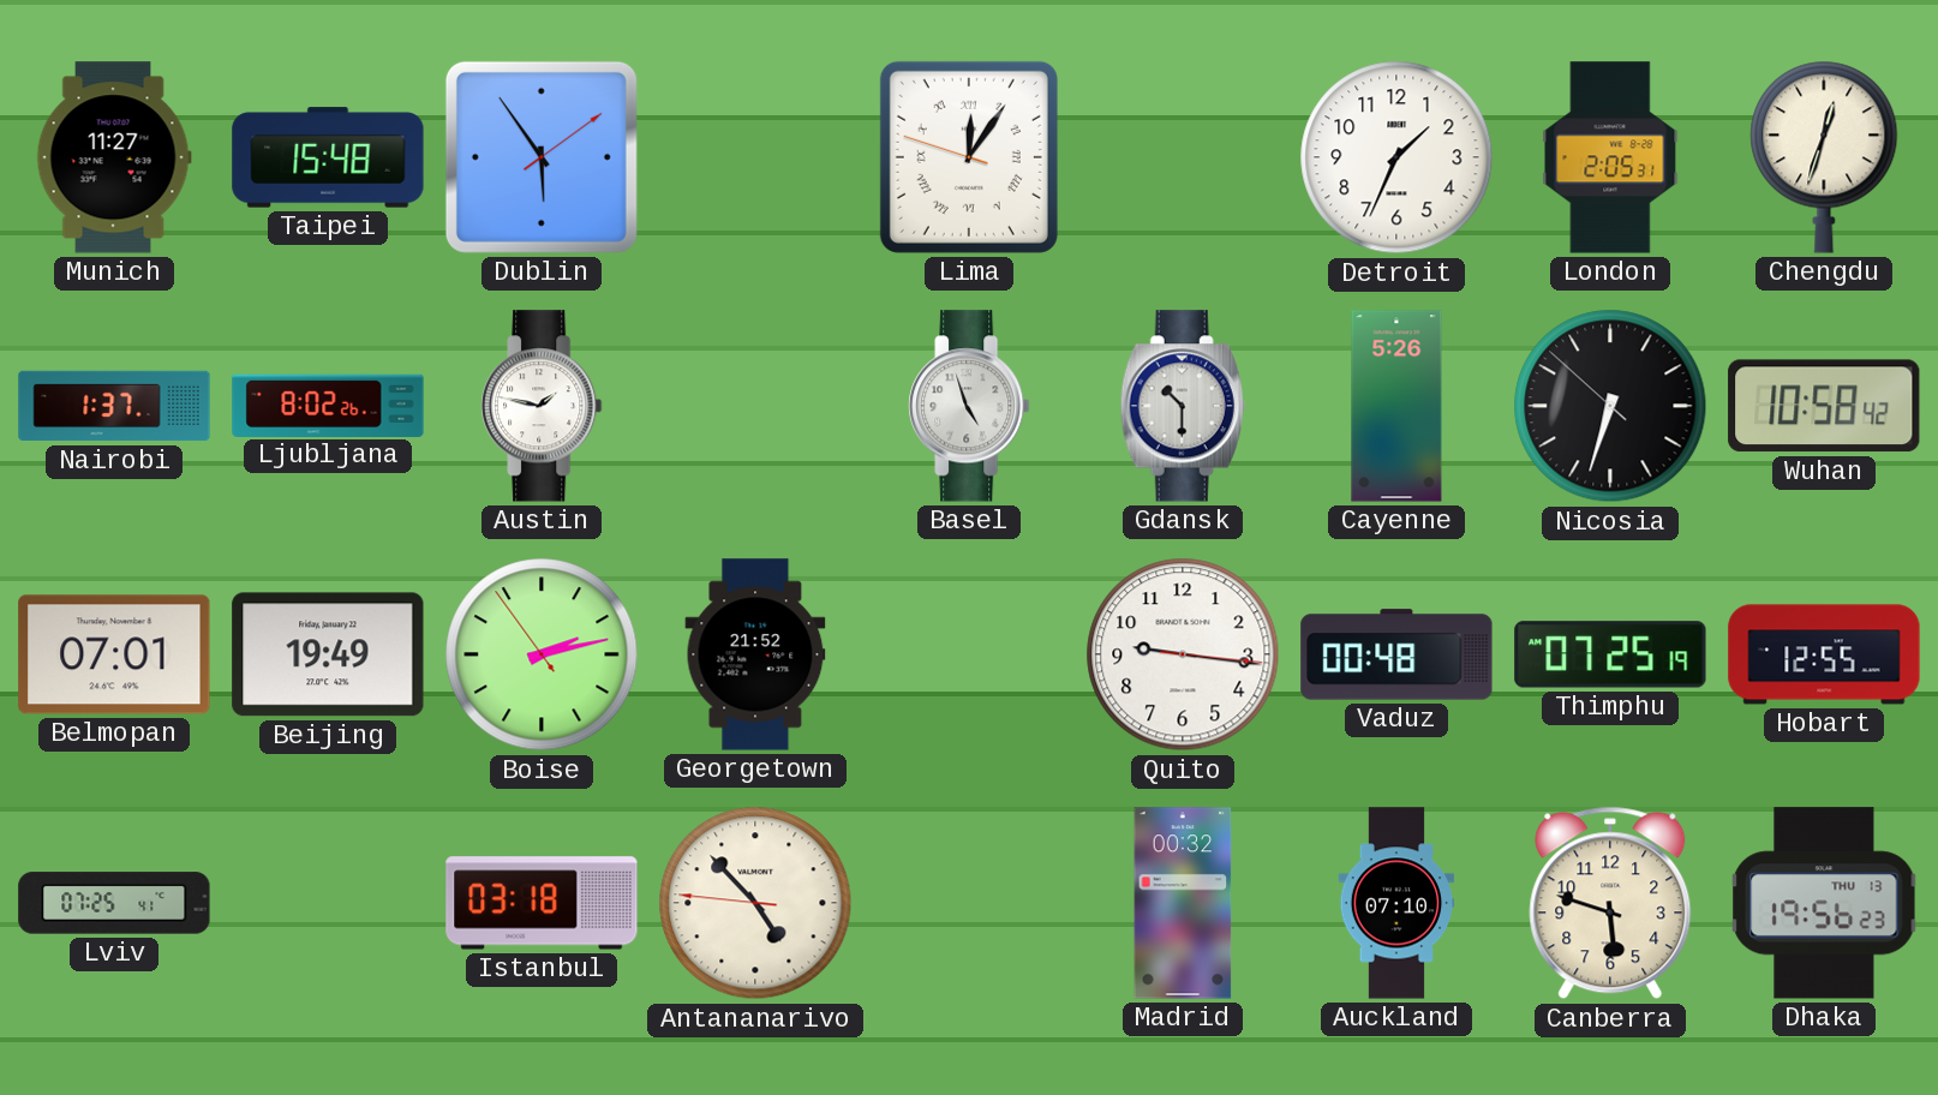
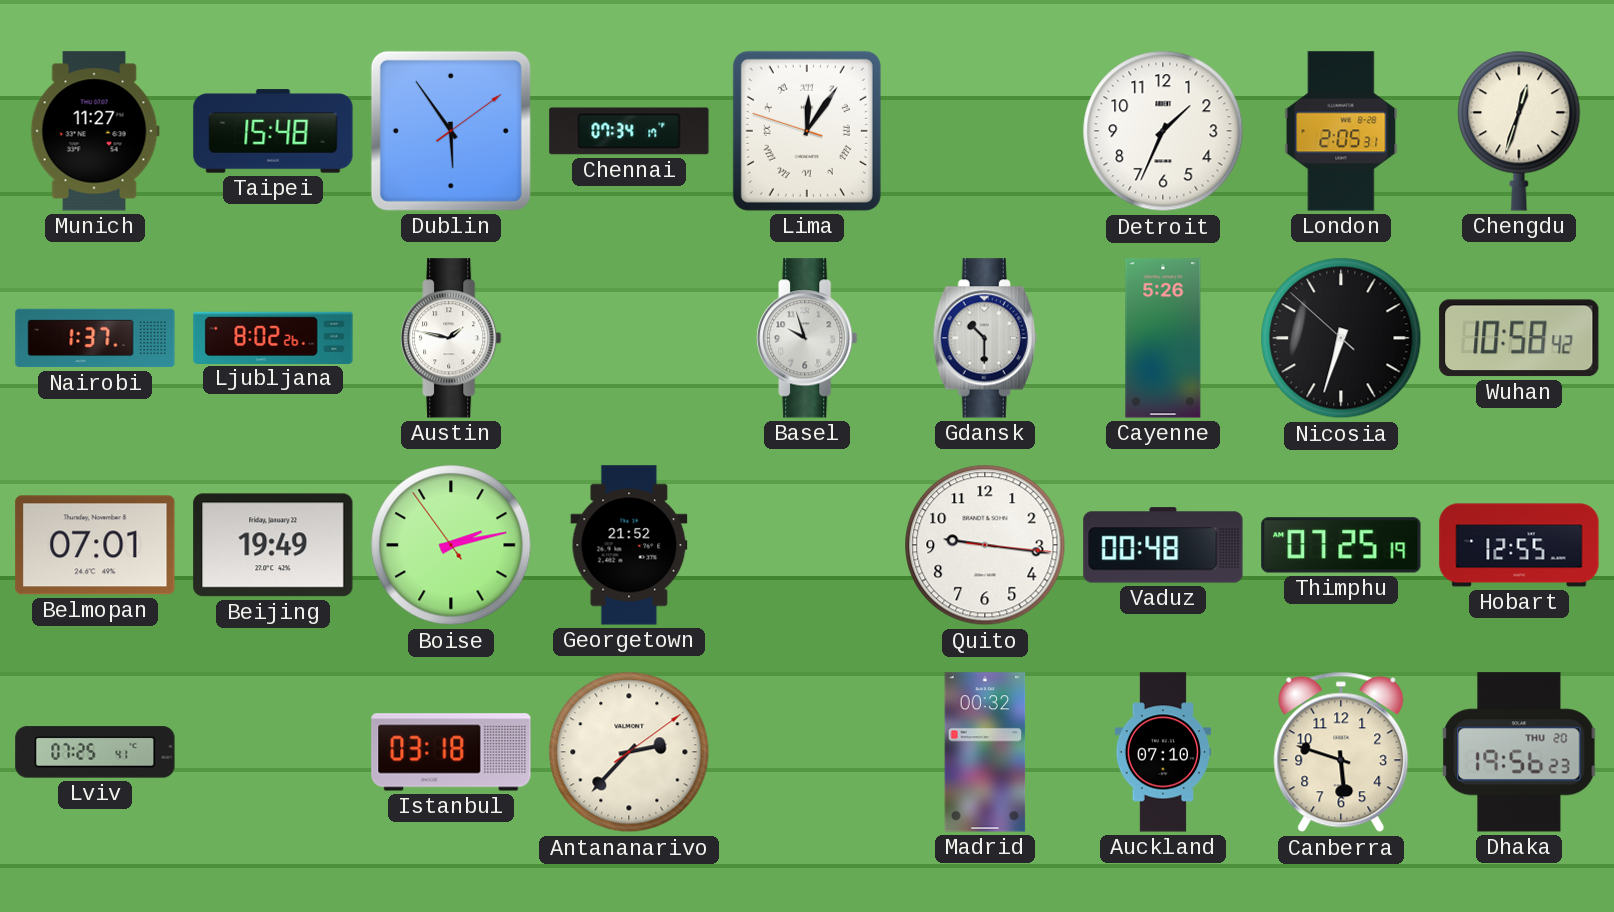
Chennai: none -> 07:34 (629, 131)
Basel: 4:57 -> 9:57 (807, 338)
Antananarivo: 4:52 -> 2:37 (629, 752)
Dhaka date: THU 13 -> THU 20 (1519, 752)
